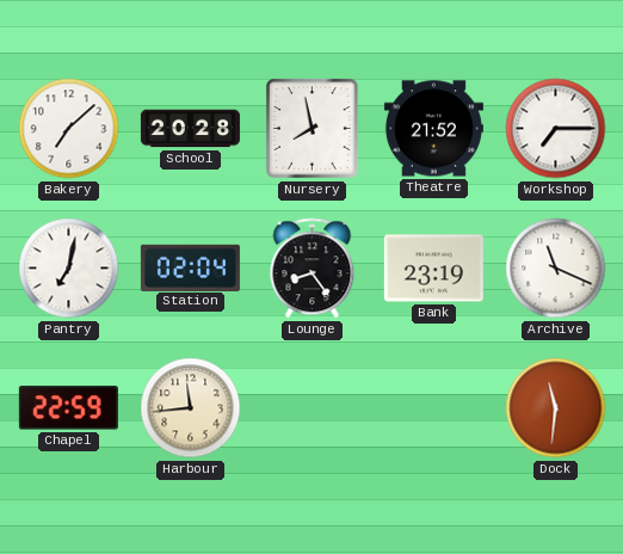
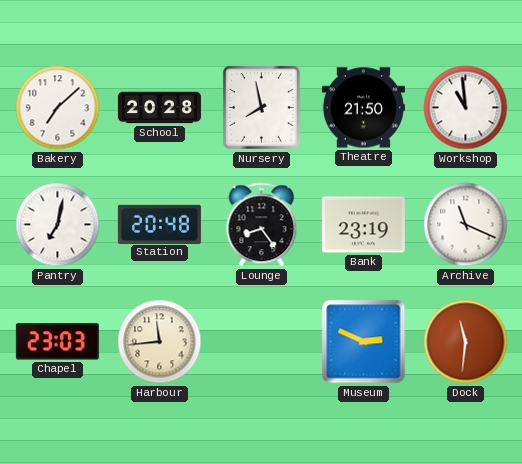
Theatre: 21:52 -> 21:50 (363, 108)
Workshop: 7:15 -> 10:59 (466, 108)
Station: 02:04 -> 20:48 (159, 224)
Chapel: 22:59 -> 23:03 (57, 342)
Museum: none -> 2:49 (364, 342)
